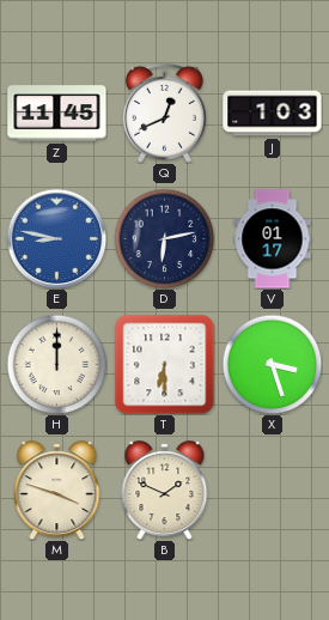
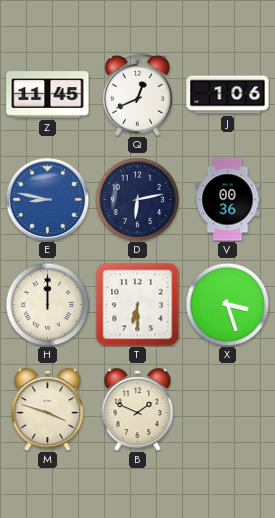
J: 1:03 -> 1:06 (228, 95)
V: 01:17 -> 00:36 (228, 200)
